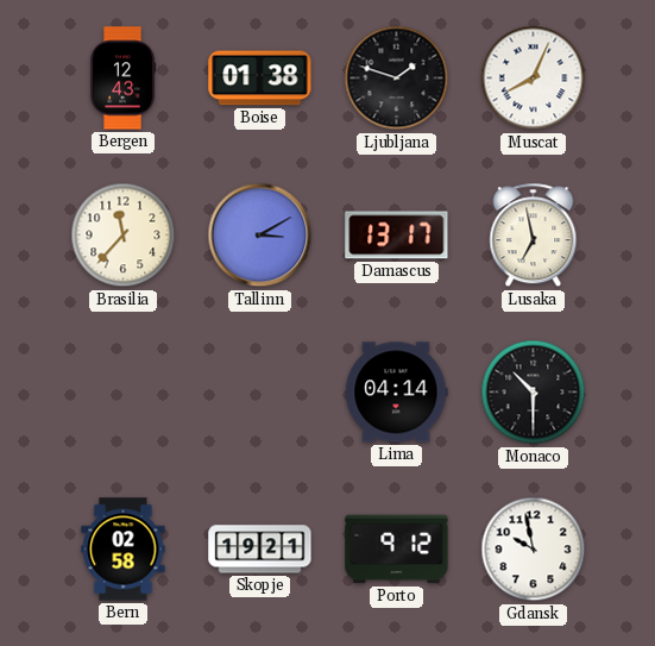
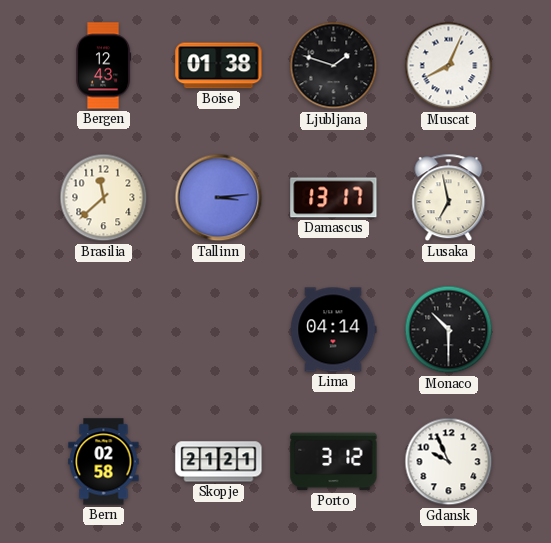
Brasilia: 11:37 -> 11:38 (104, 198)
Tallinn: 3:10 -> 3:14 (219, 198)
Skopje: 19:21 -> 21:21 (219, 462)
Porto: 9:12 -> 3:12 (334, 462)
Gdansk: 9:58 -> 9:56 (449, 462)
